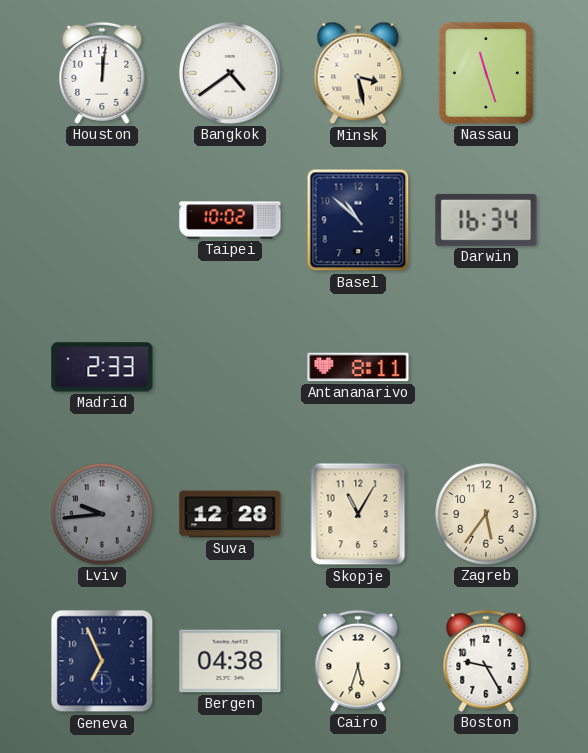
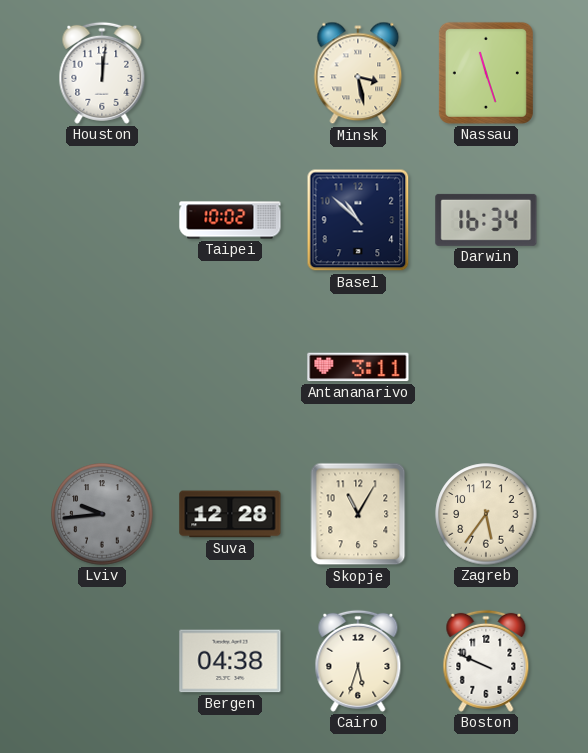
Bangkok: 4:39 -> none (230, 73)
Madrid: 2:33 -> none (102, 367)
Antananarivo: 8:11 -> 3:11 (358, 367)
Geneva: 6:56 -> none (102, 661)
Boston: 9:25 -> 9:49 (486, 661)
